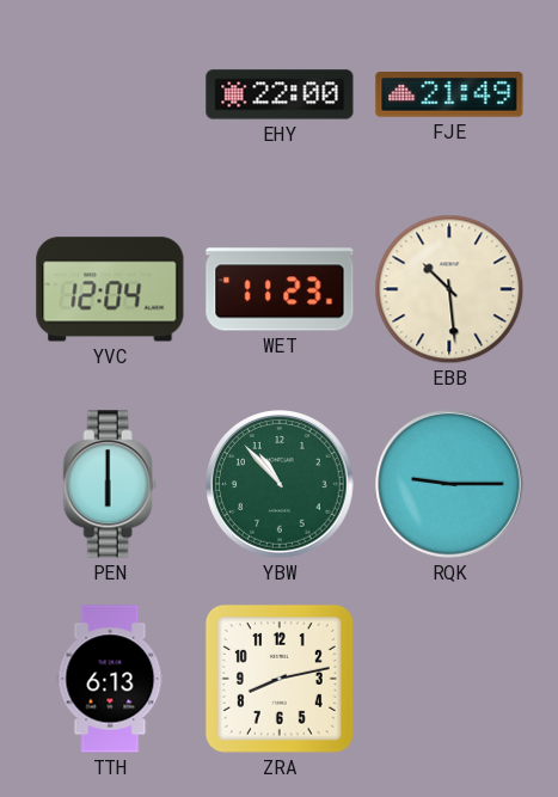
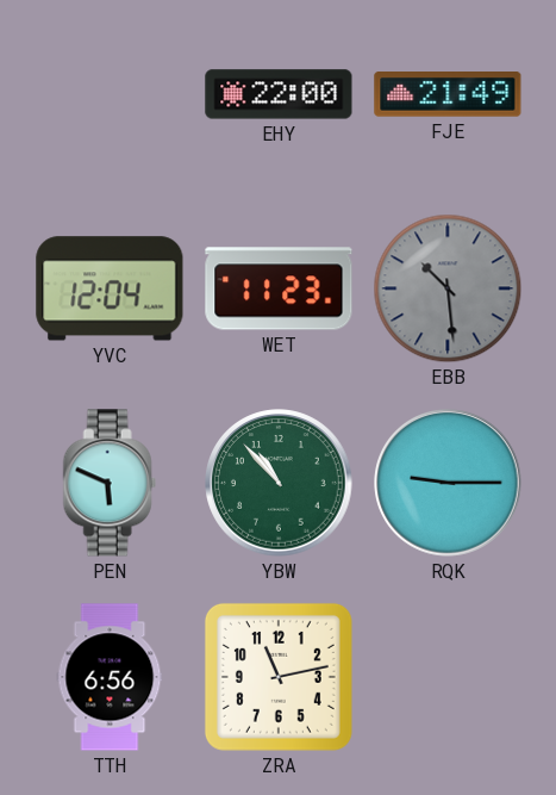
EBB dial: cream -> grey (448, 288)
PEN: 6:00 -> 5:49 (110, 483)
TTH: 6:13 -> 6:56 (110, 677)
ZRA: 8:13 -> 11:13 (279, 677)
